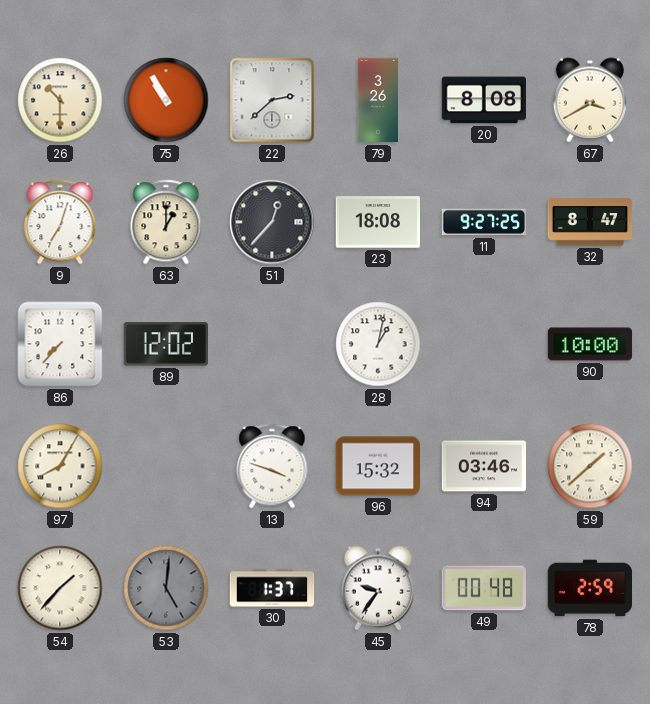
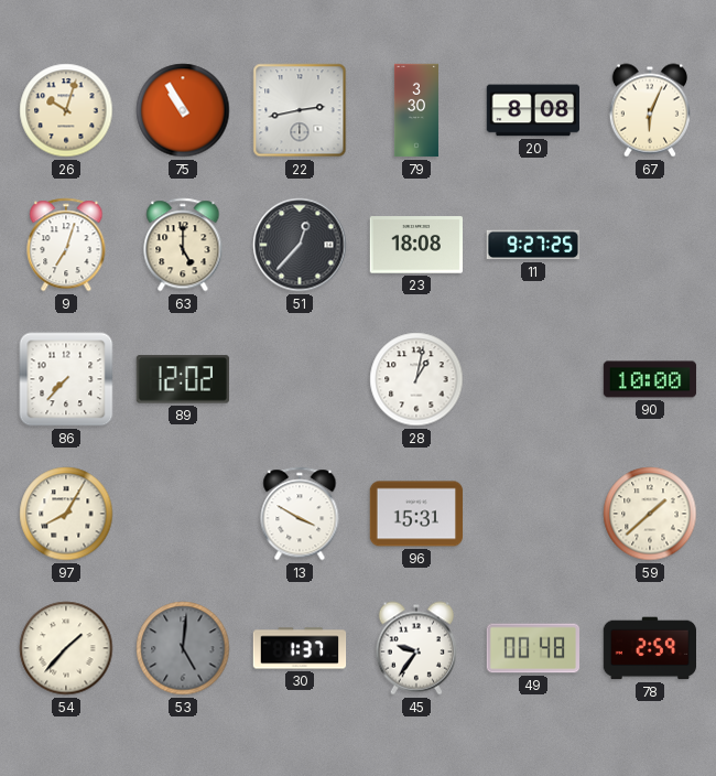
26: 10:30 -> 10:03 (66, 110)
22: 2:38 -> 2:43 (300, 110)
79: 3:26 -> 3:30 (416, 110)
67: 3:40 -> 6:04 (649, 110)
63: 1:00 -> 5:00 (183, 245)
32: 8:47 -> none (590, 222)
13: 3:48 -> 3:50 (300, 514)
96: 15:32 -> 15:31 (416, 514)
94: 03:46 -> none (484, 466)
